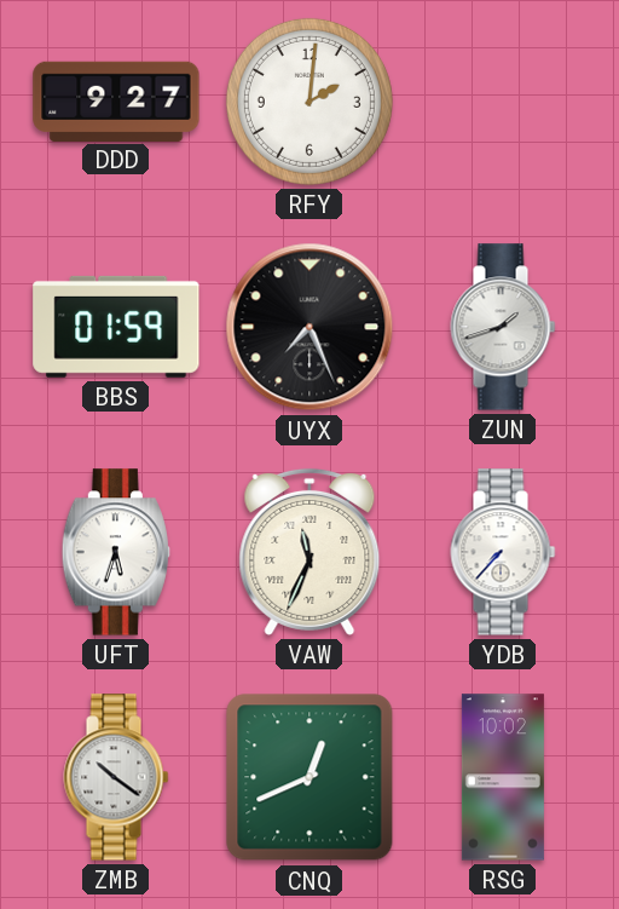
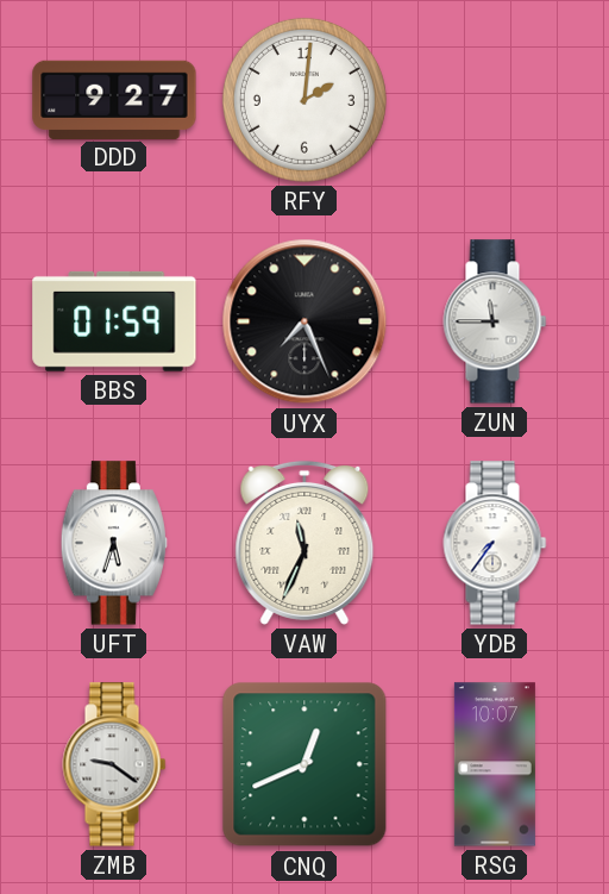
ZUN: 1:42 -> 11:45 (495, 321)
YDB: 7:37 -> 7:36 (495, 543)
ZMB: 10:21 -> 9:21 (114, 764)
RSG: 10:02 -> 10:07 (495, 764)
